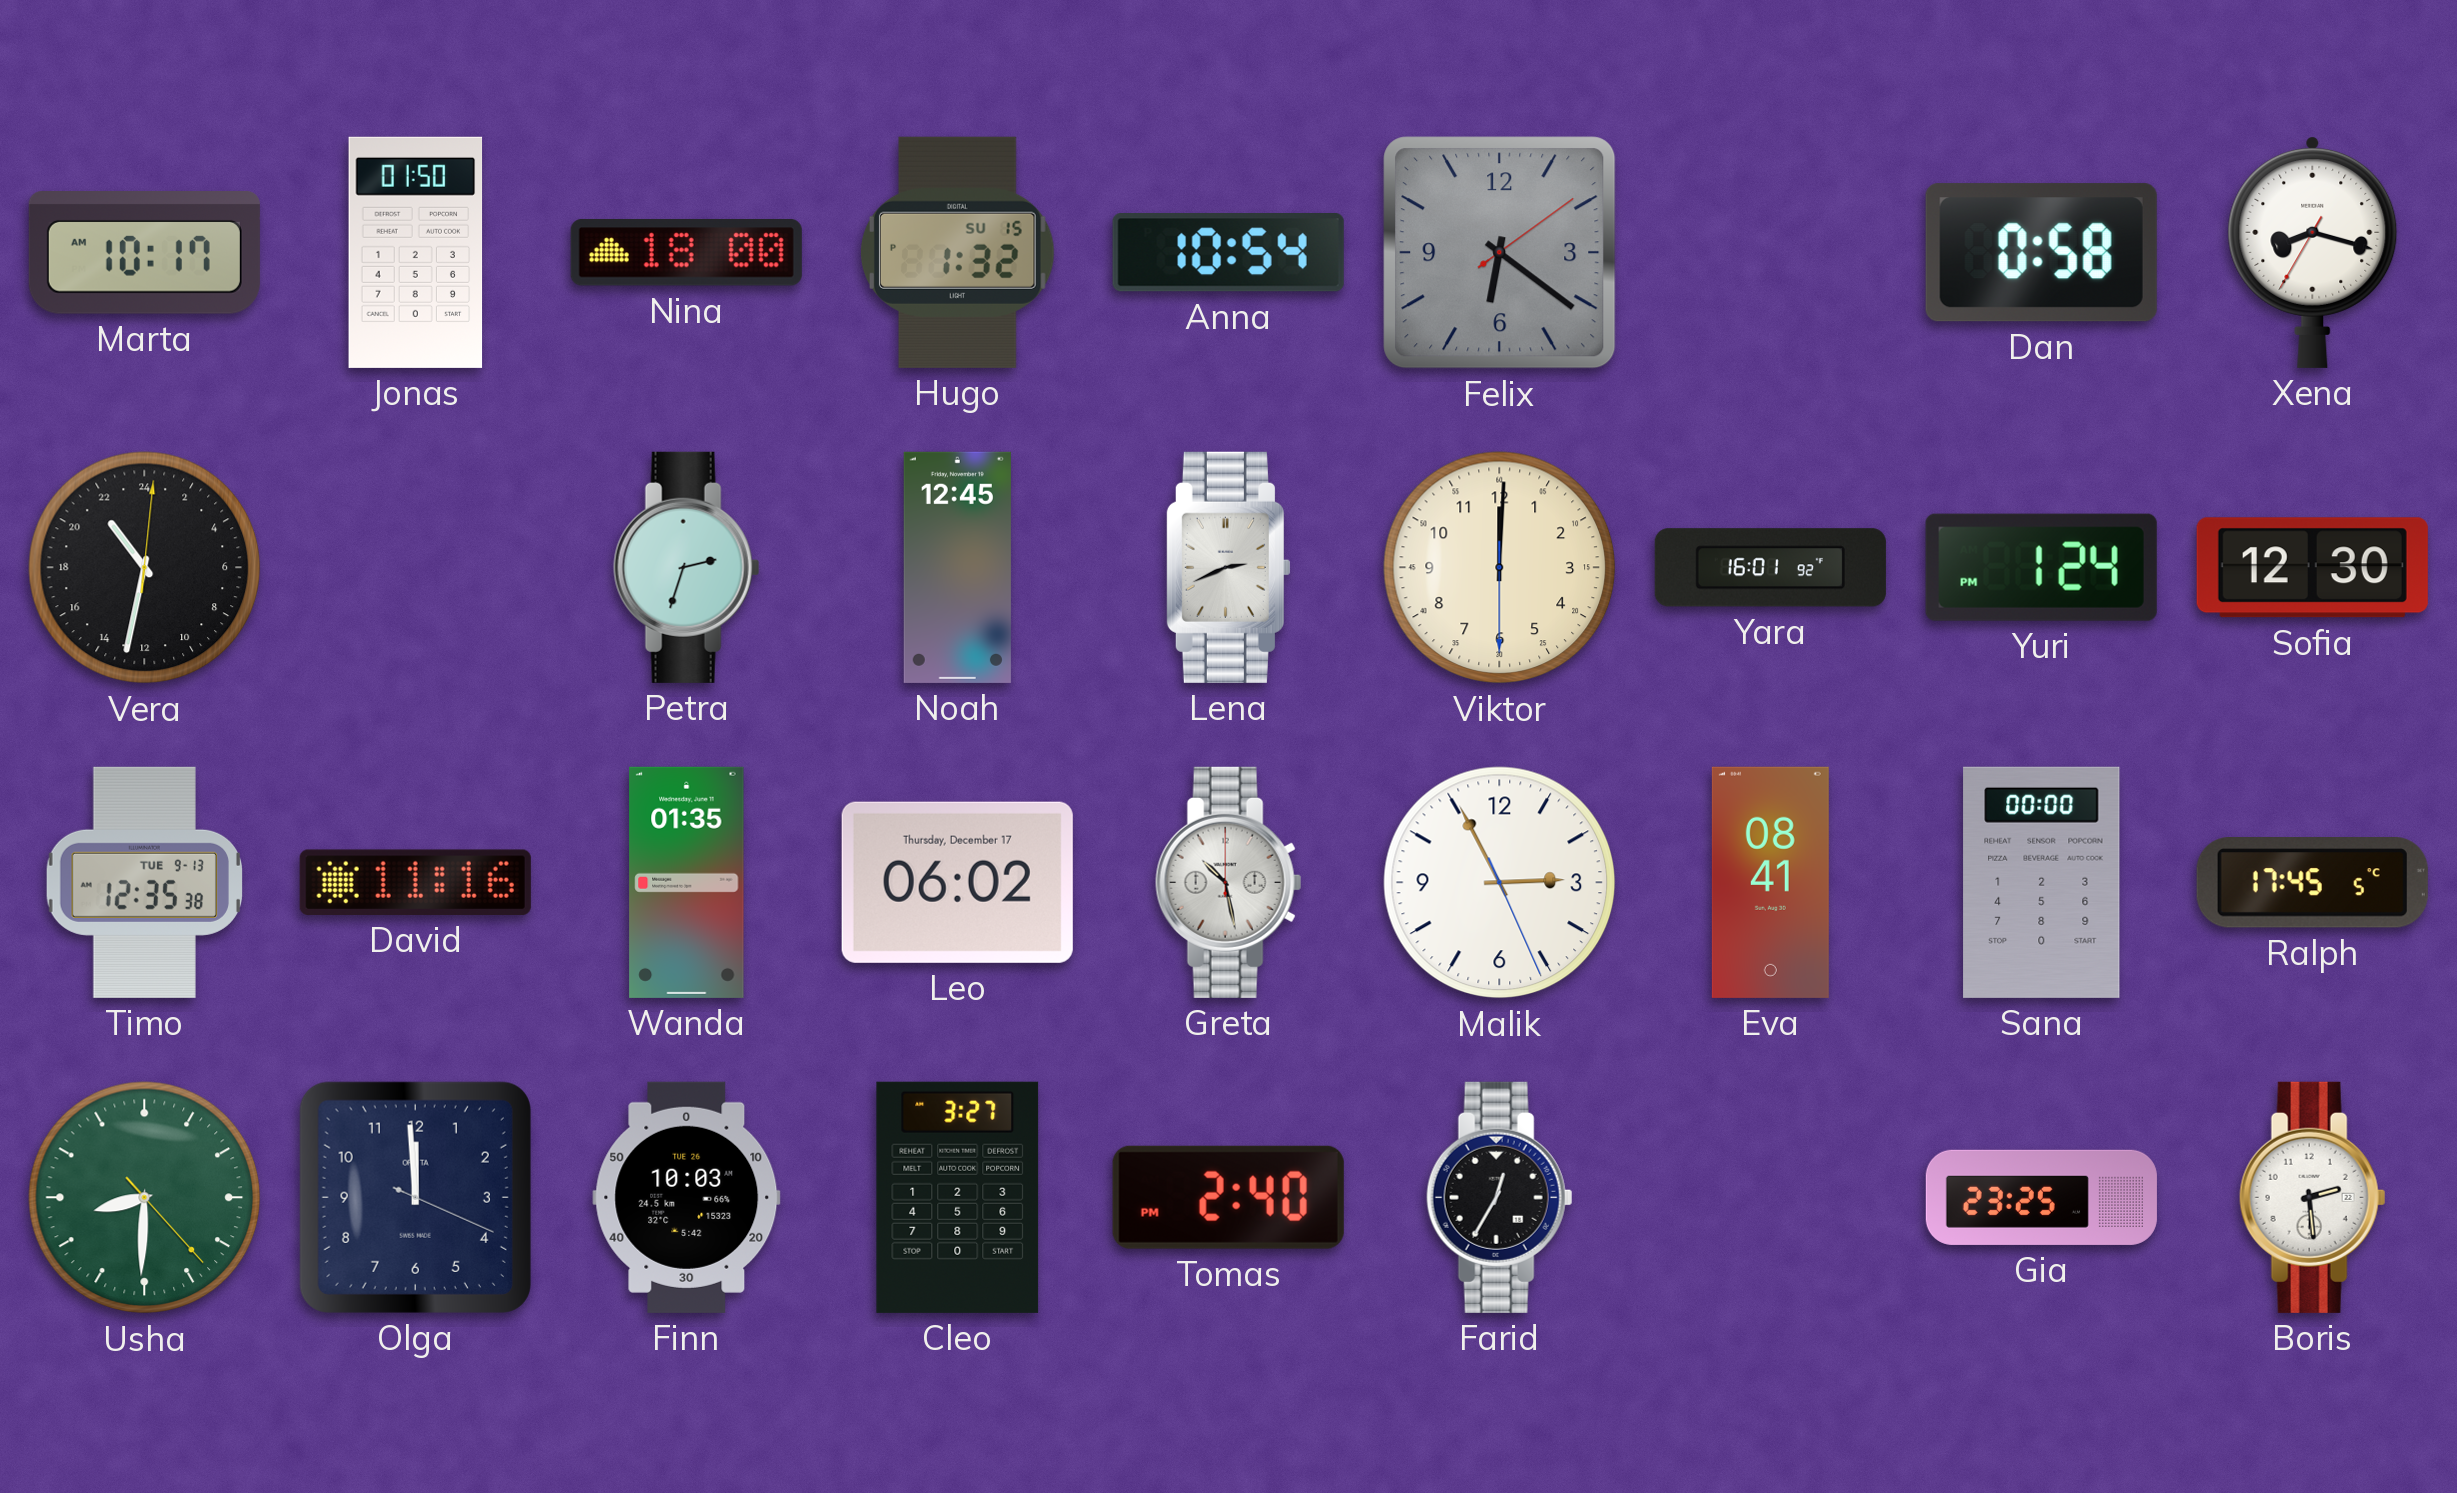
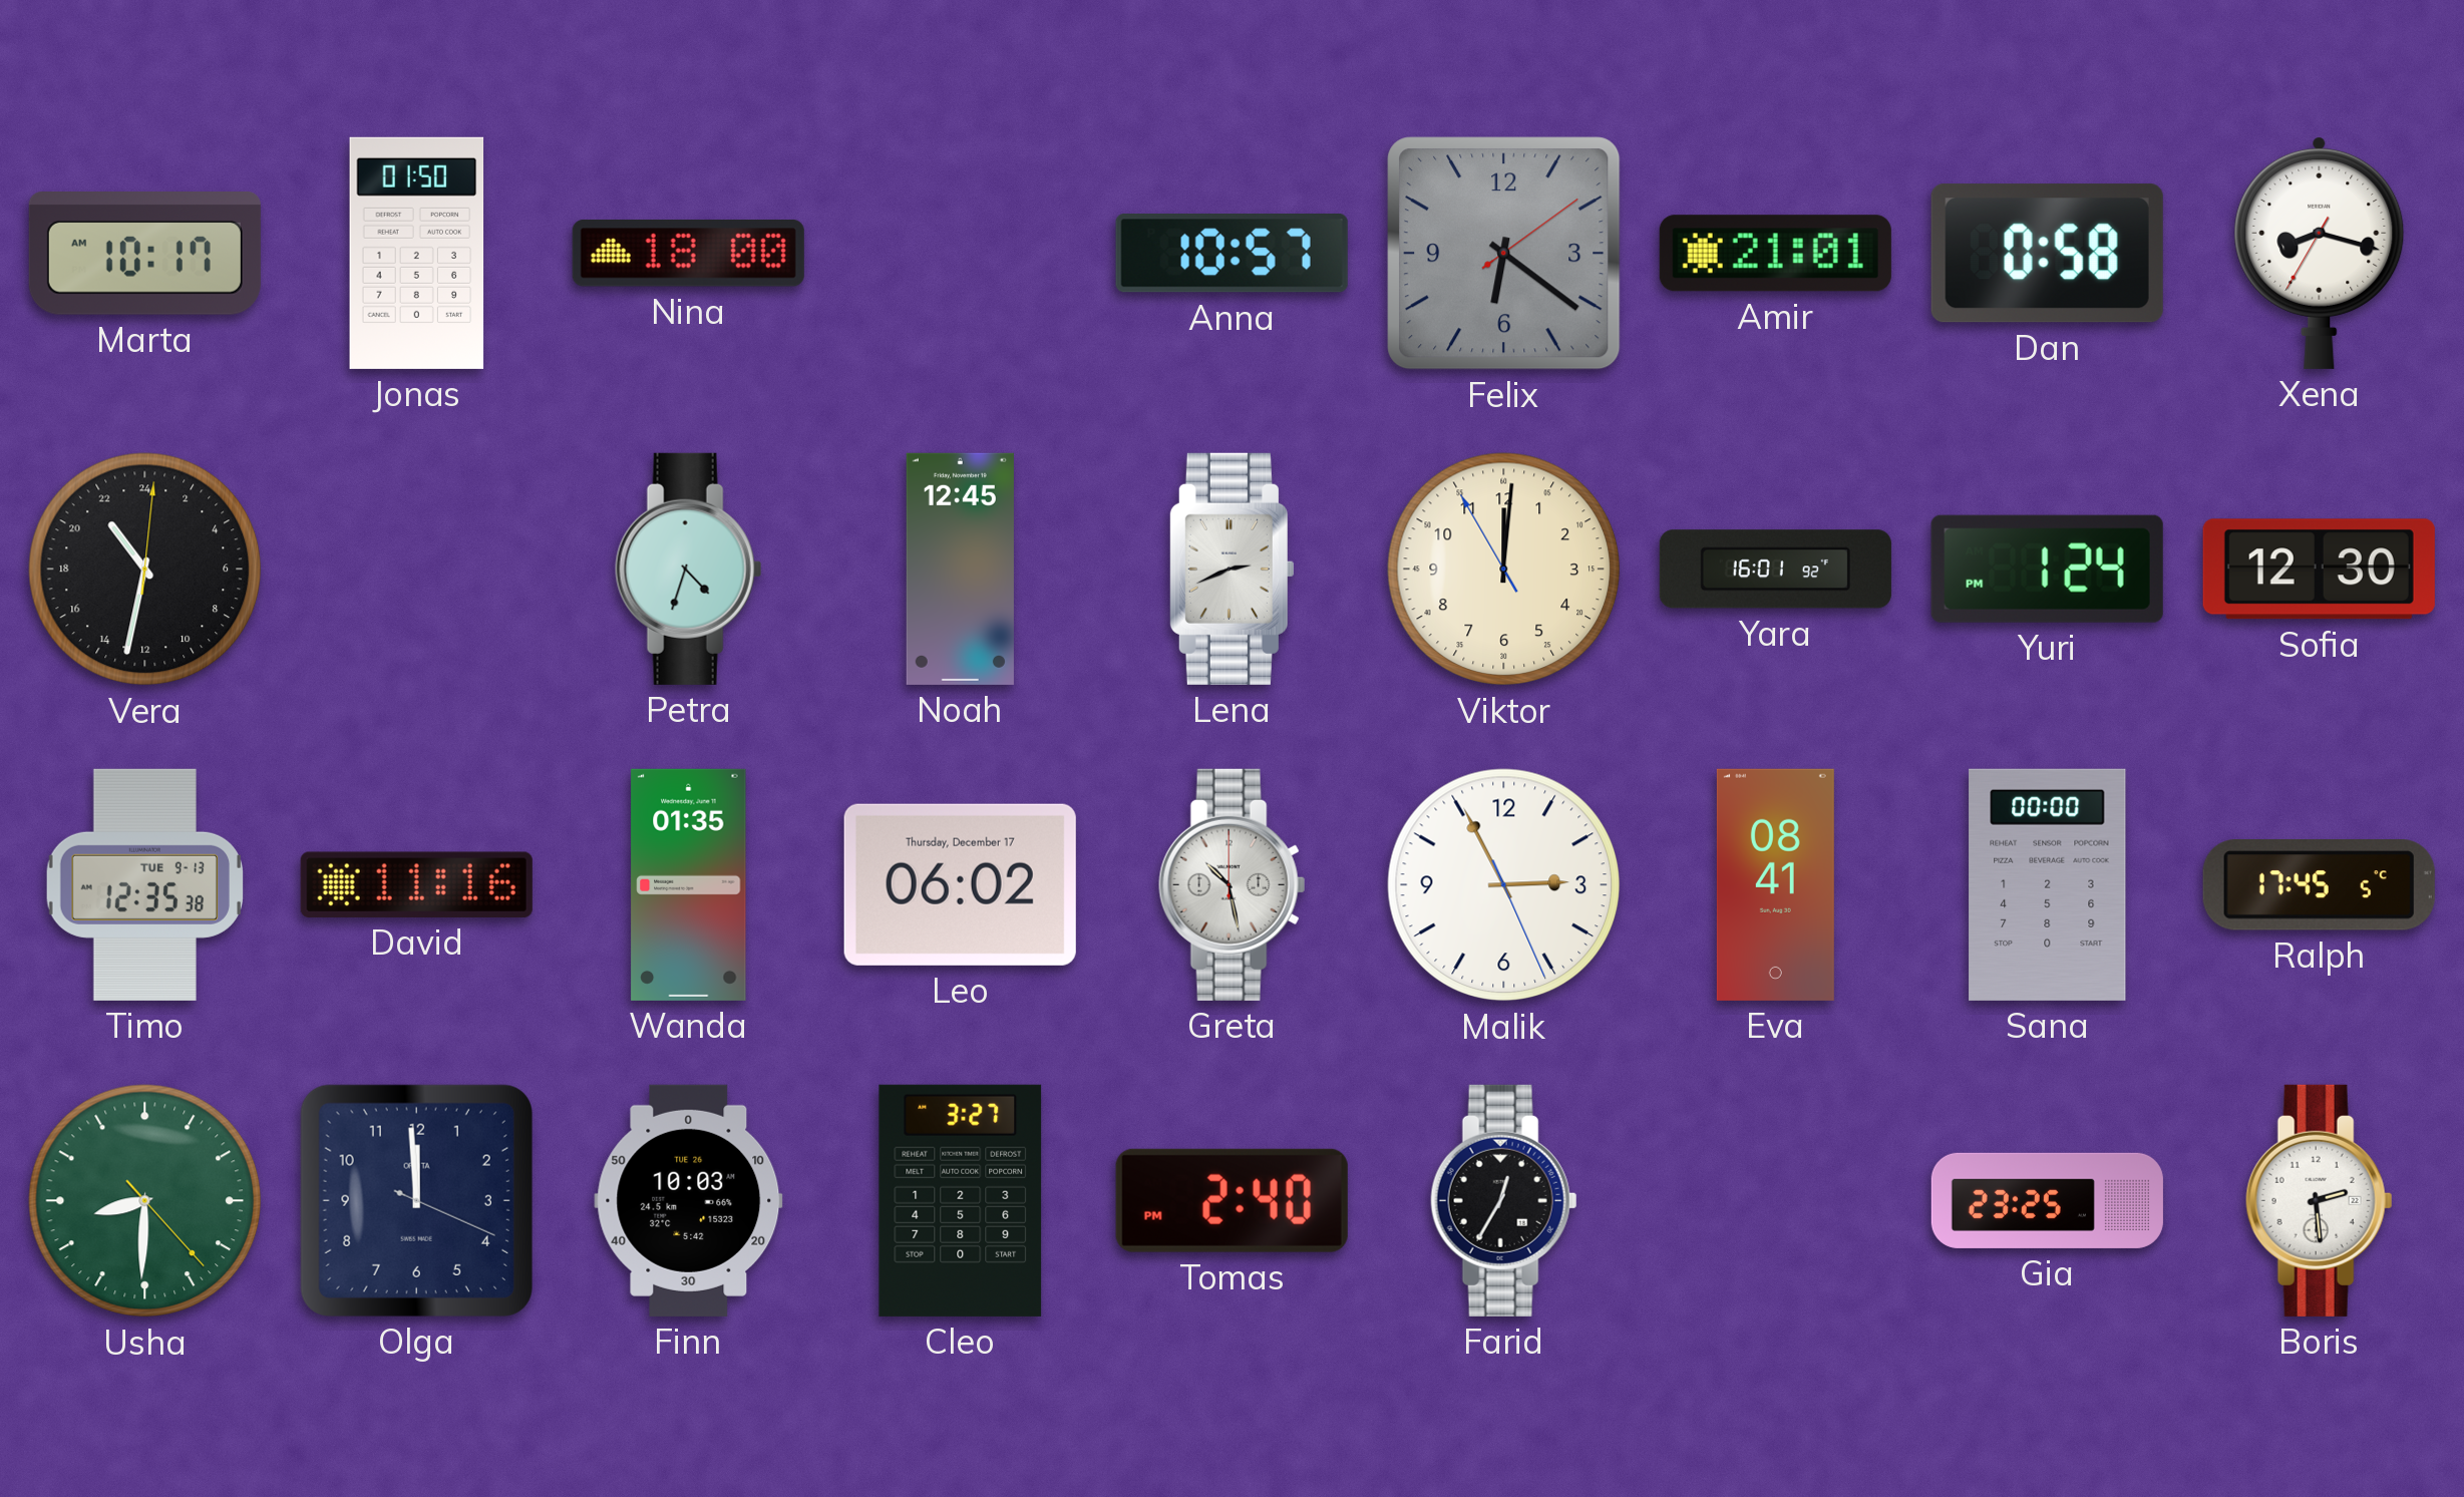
Hugo: 1:32 -> none (958, 252)
Anna: 10:54 -> 10:57 (1231, 254)
Amir: none -> 21:01 (1775, 254)
Petra: 2:33 -> 4:33 (689, 569)
Viktor: 12:00:30 -> 12:00:55 (1504, 570)
